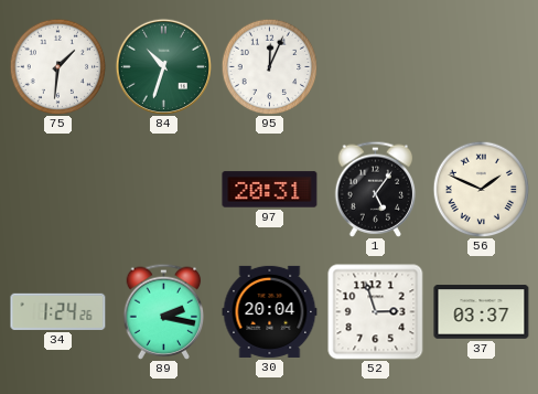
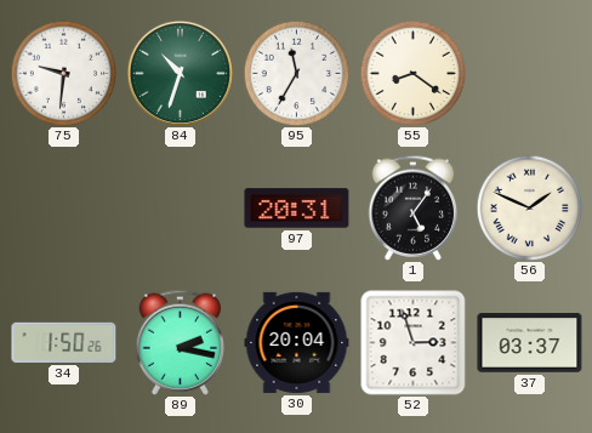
75: 1:31 -> 9:31 (63, 73)
95: 12:04 -> 11:35 (296, 73)
55: none -> 8:21 (412, 73)
34: 1:24 -> 1:50 (64, 342)
